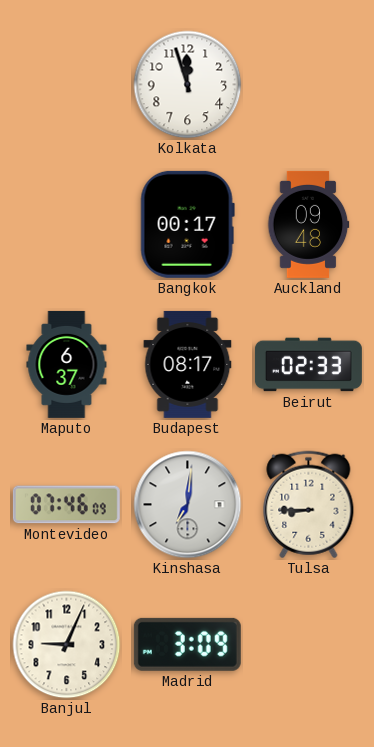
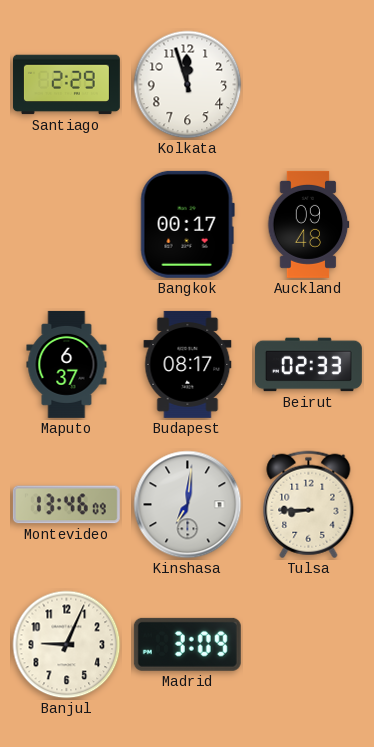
Santiago: none -> 2:29 (66, 85)
Montevideo: 07:46 -> 13:46 (66, 505)
